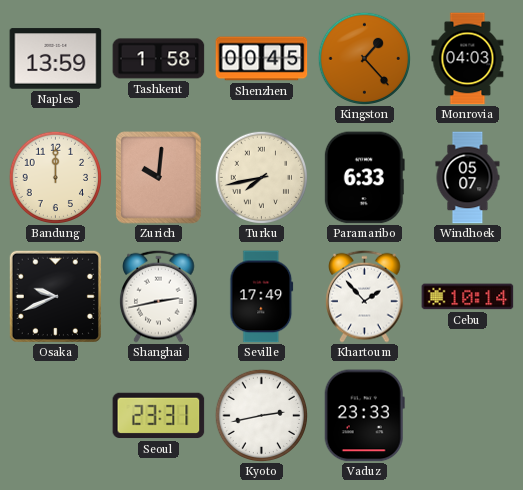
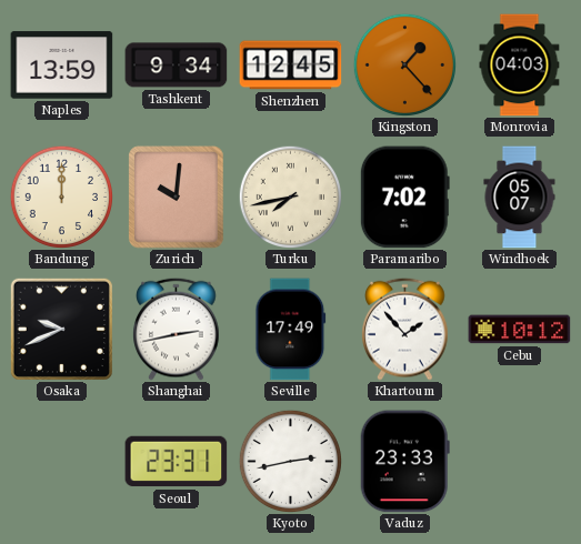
Tashkent: 1:58 -> 9:34 (177, 66)
Shenzhen: 00:45 -> 12:45 (291, 66)
Paramaribo: 6:33 -> 7:02 (404, 198)
Cebu: 10:14 -> 10:12 (520, 330)
